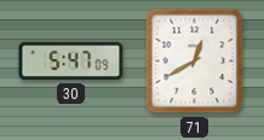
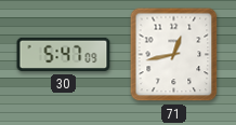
71: 12:40 -> 12:43 (174, 55)
